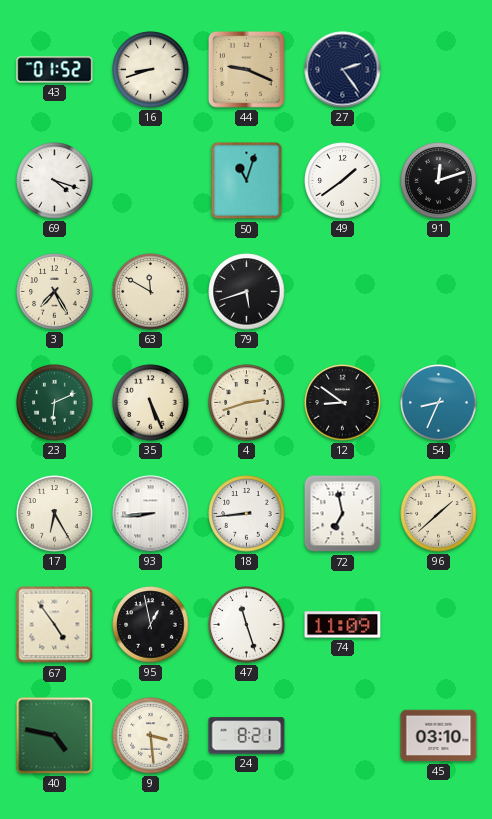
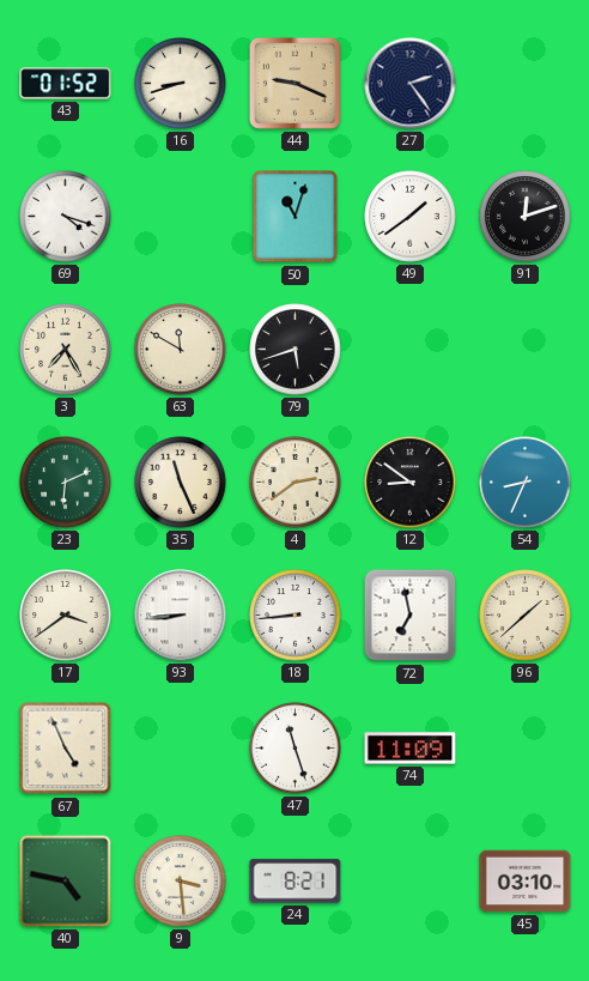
35: 5:26 -> 11:26 (181, 483)
4: 2:42 -> 2:39 (296, 483)
17: 6:25 -> 3:39 (66, 616)
67: 4:54 -> 4:56 (66, 749)
95: 12:58 -> none (151, 625)
